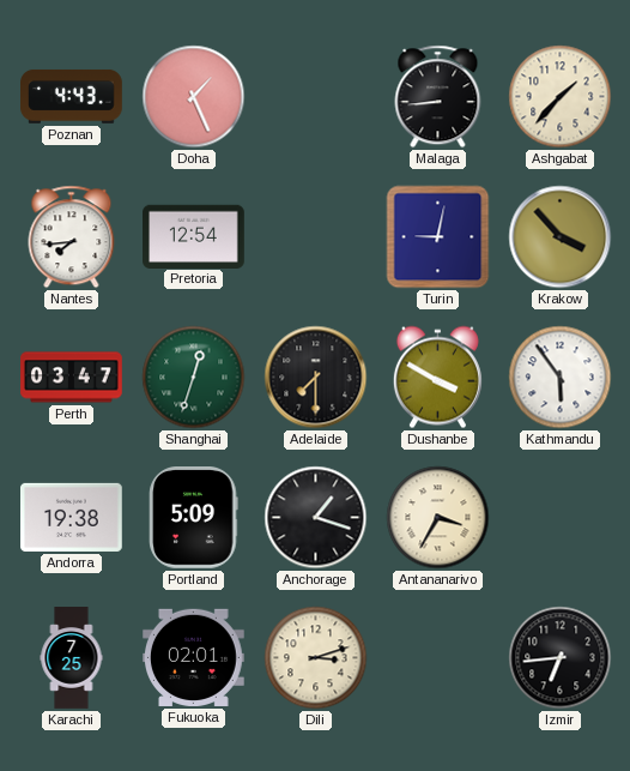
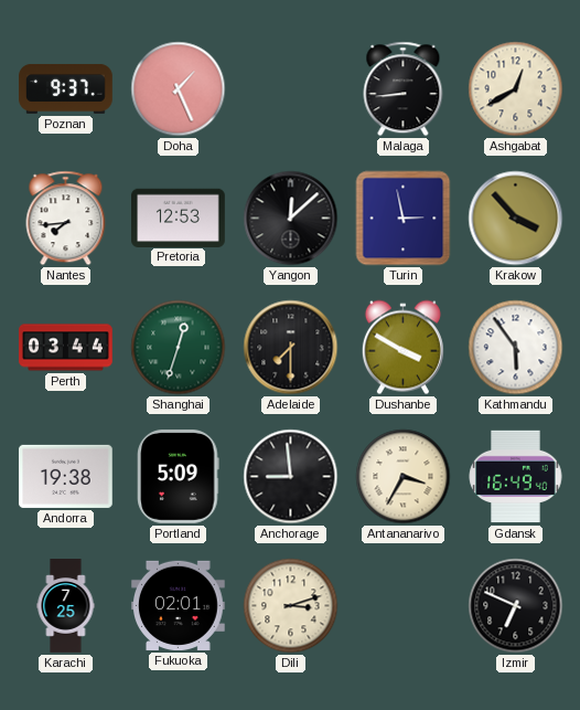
Poznan: 4:43 -> 9:37 (66, 88)
Ashgabat: 1:37 -> 12:40 (516, 89)
Pretoria: 12:54 -> 12:53 (179, 218)
Yangon: none -> 12:08 (291, 219)
Turin: 9:02 -> 2:58 (404, 219)
Perth: 03:47 -> 03:44 (66, 348)
Anchorage: 1:18 -> 8:59 (291, 477)
Gdansk: none -> 16:49 (516, 477)
Izmir: 6:44 -> 6:49 (516, 606)
